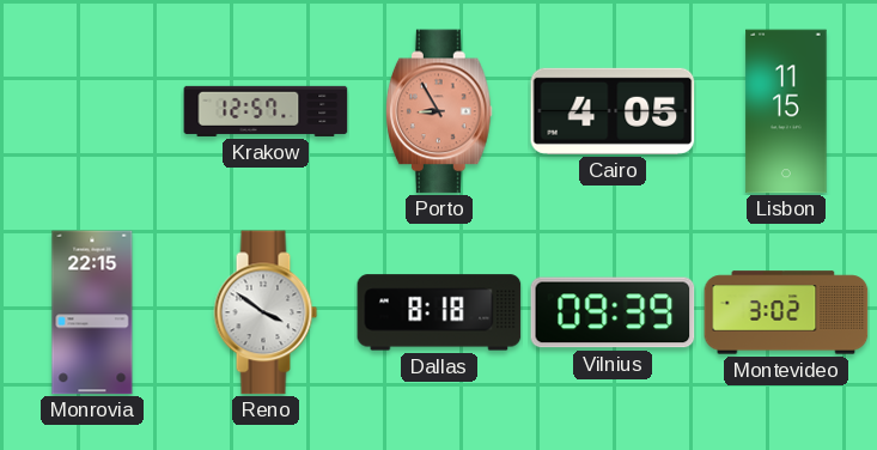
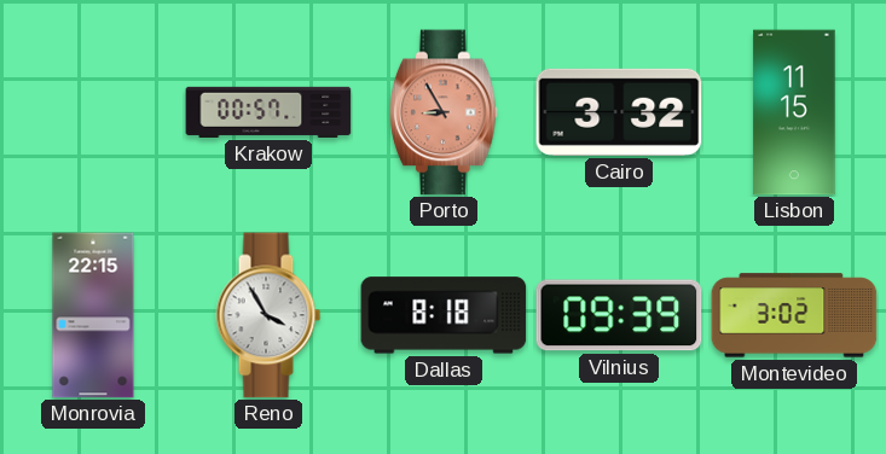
Krakow: 12:57 -> 00:57 (268, 112)
Cairo: 4:05 -> 3:32 (619, 112)
Reno: 3:51 -> 3:55 (268, 315)
